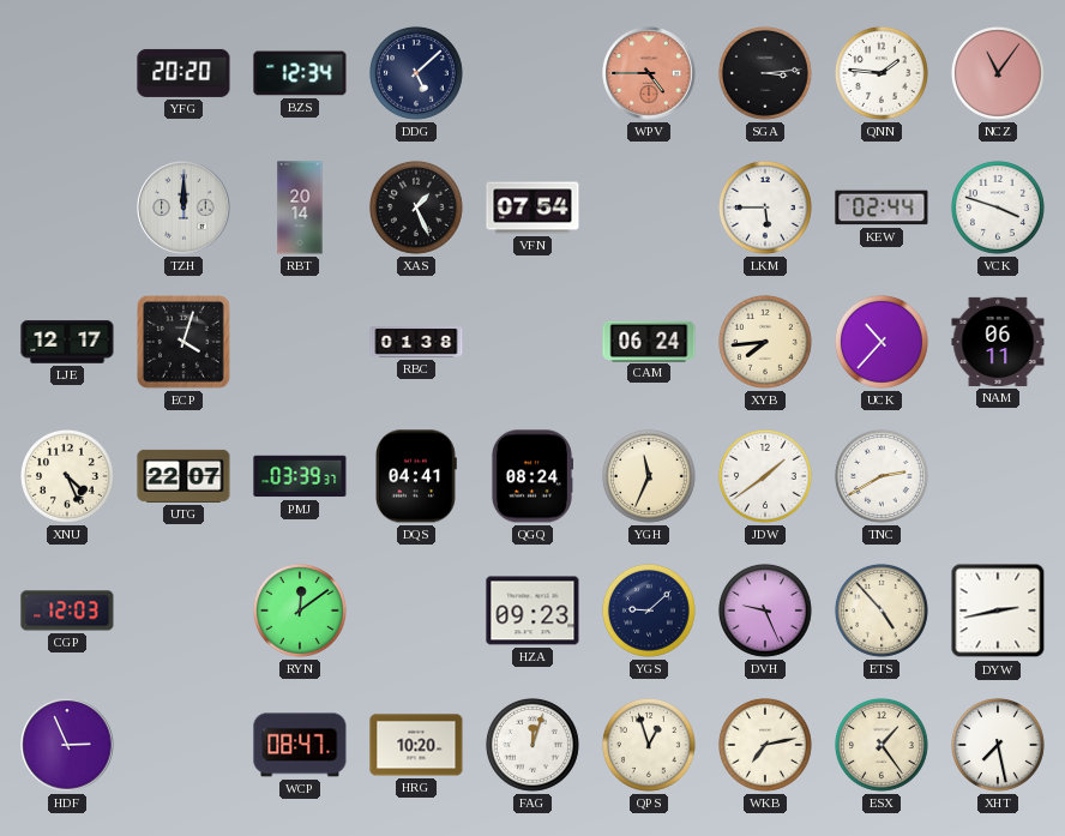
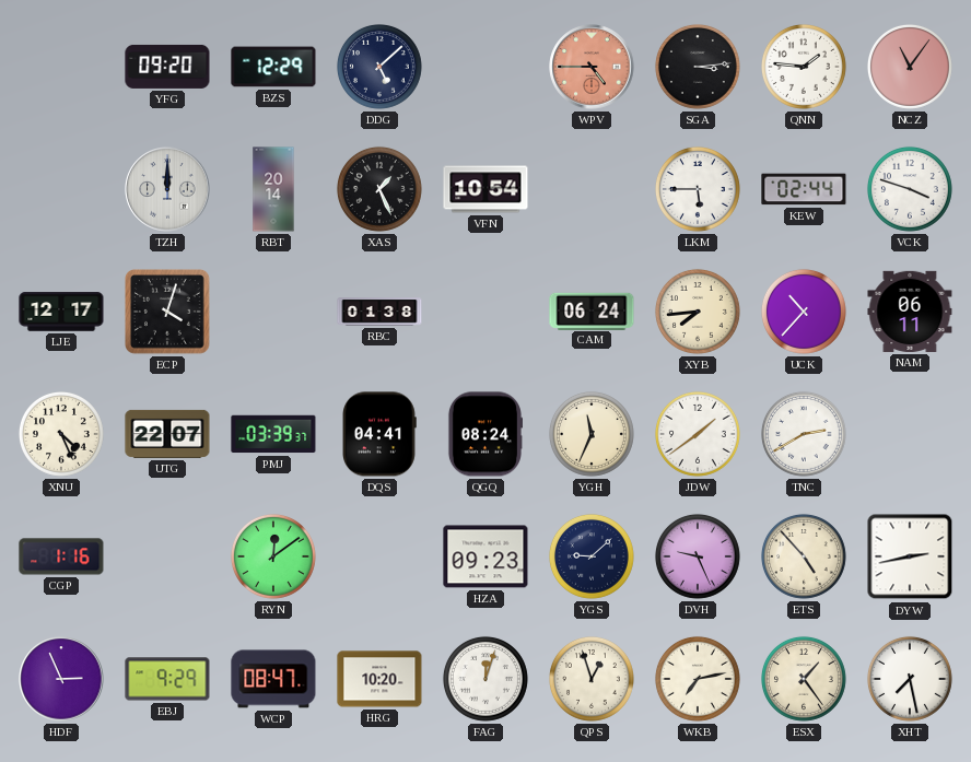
YFG: 20:20 -> 09:20 (167, 67)
BZS: 12:34 -> 12:29 (273, 67)
VFN: 07:54 -> 10:54 (486, 189)
CGP: 12:03 -> 1:16 (61, 556)
EBJ: none -> 9:29 (167, 679)
